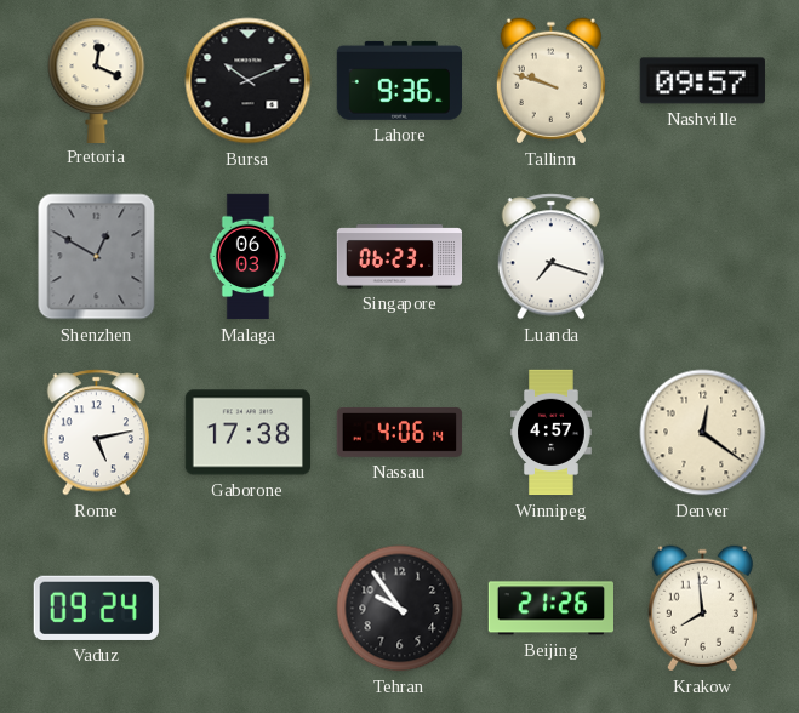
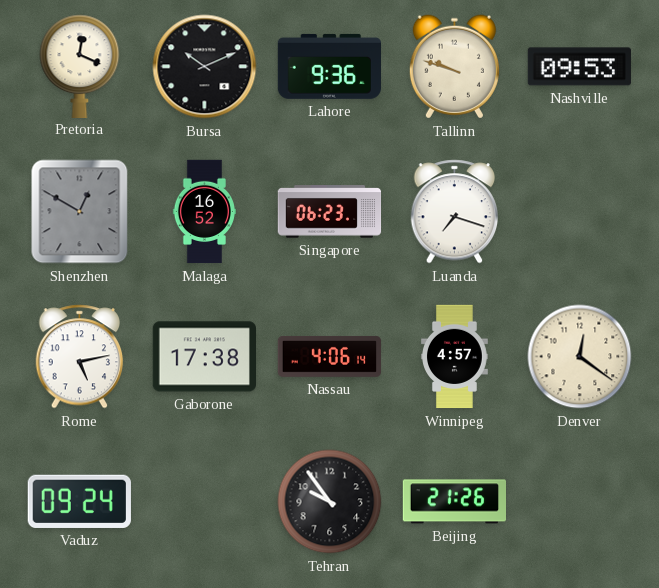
Nashville: 09:57 -> 09:53 (579, 67)
Malaga: 06:03 -> 16:52 (204, 212)
Krakow: 7:59 -> none (702, 609)
